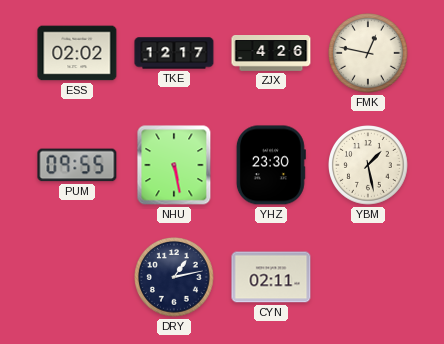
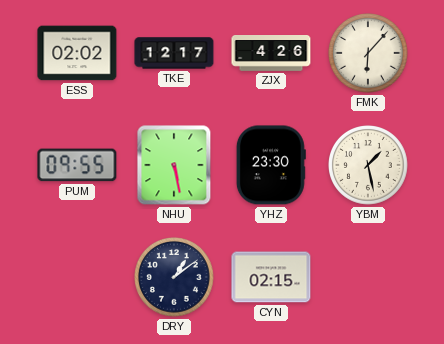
FMK: 12:47 -> 6:07 (369, 54)
DRY: 1:13 -> 1:09 (175, 278)
CYN: 02:11 -> 02:15 (271, 277)
